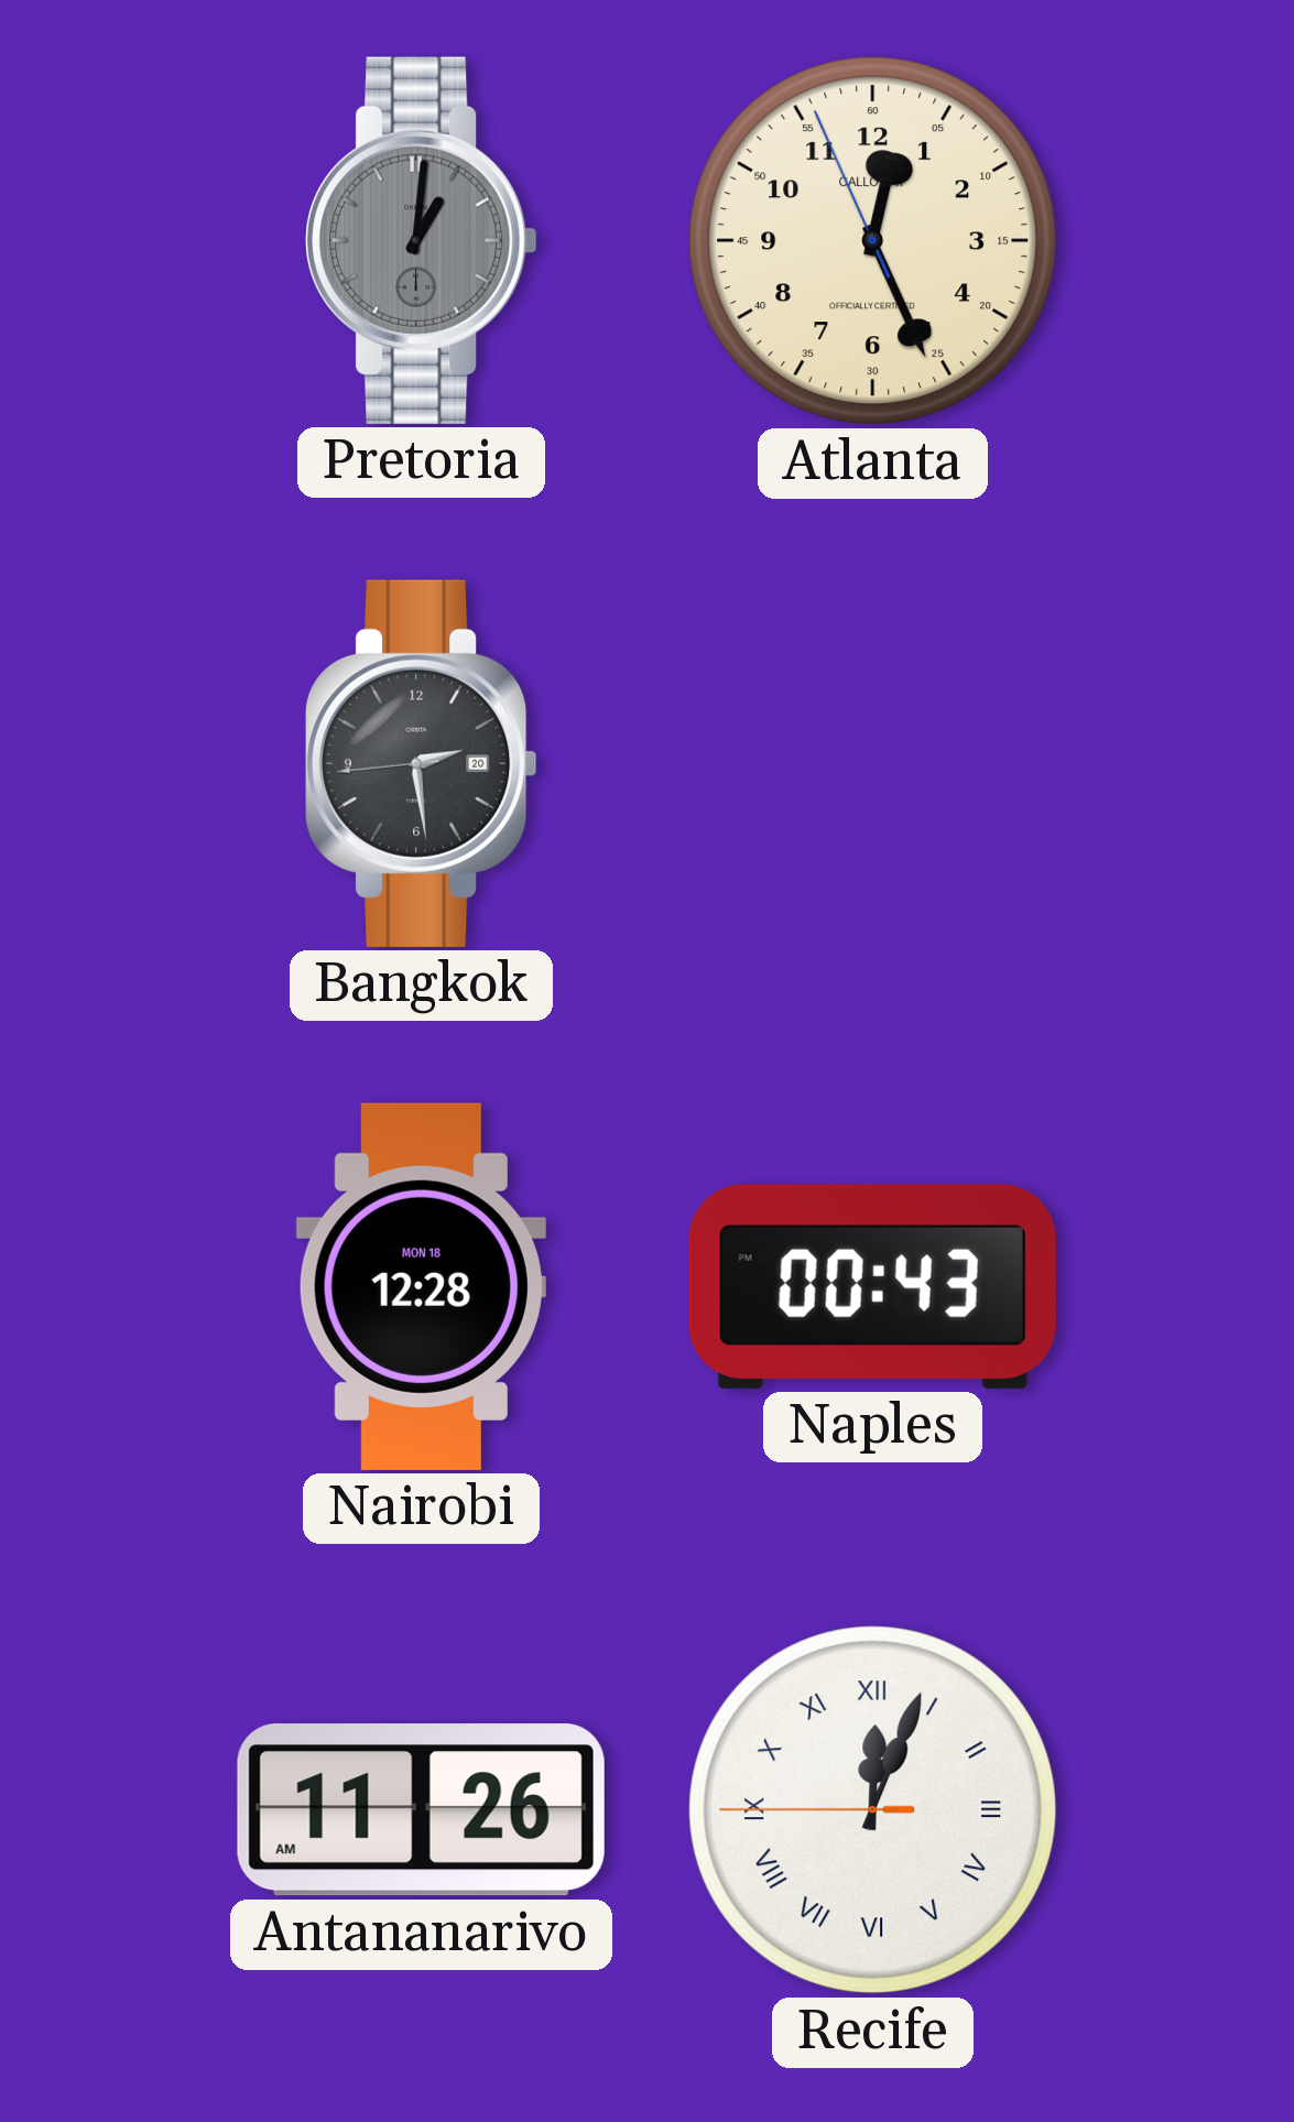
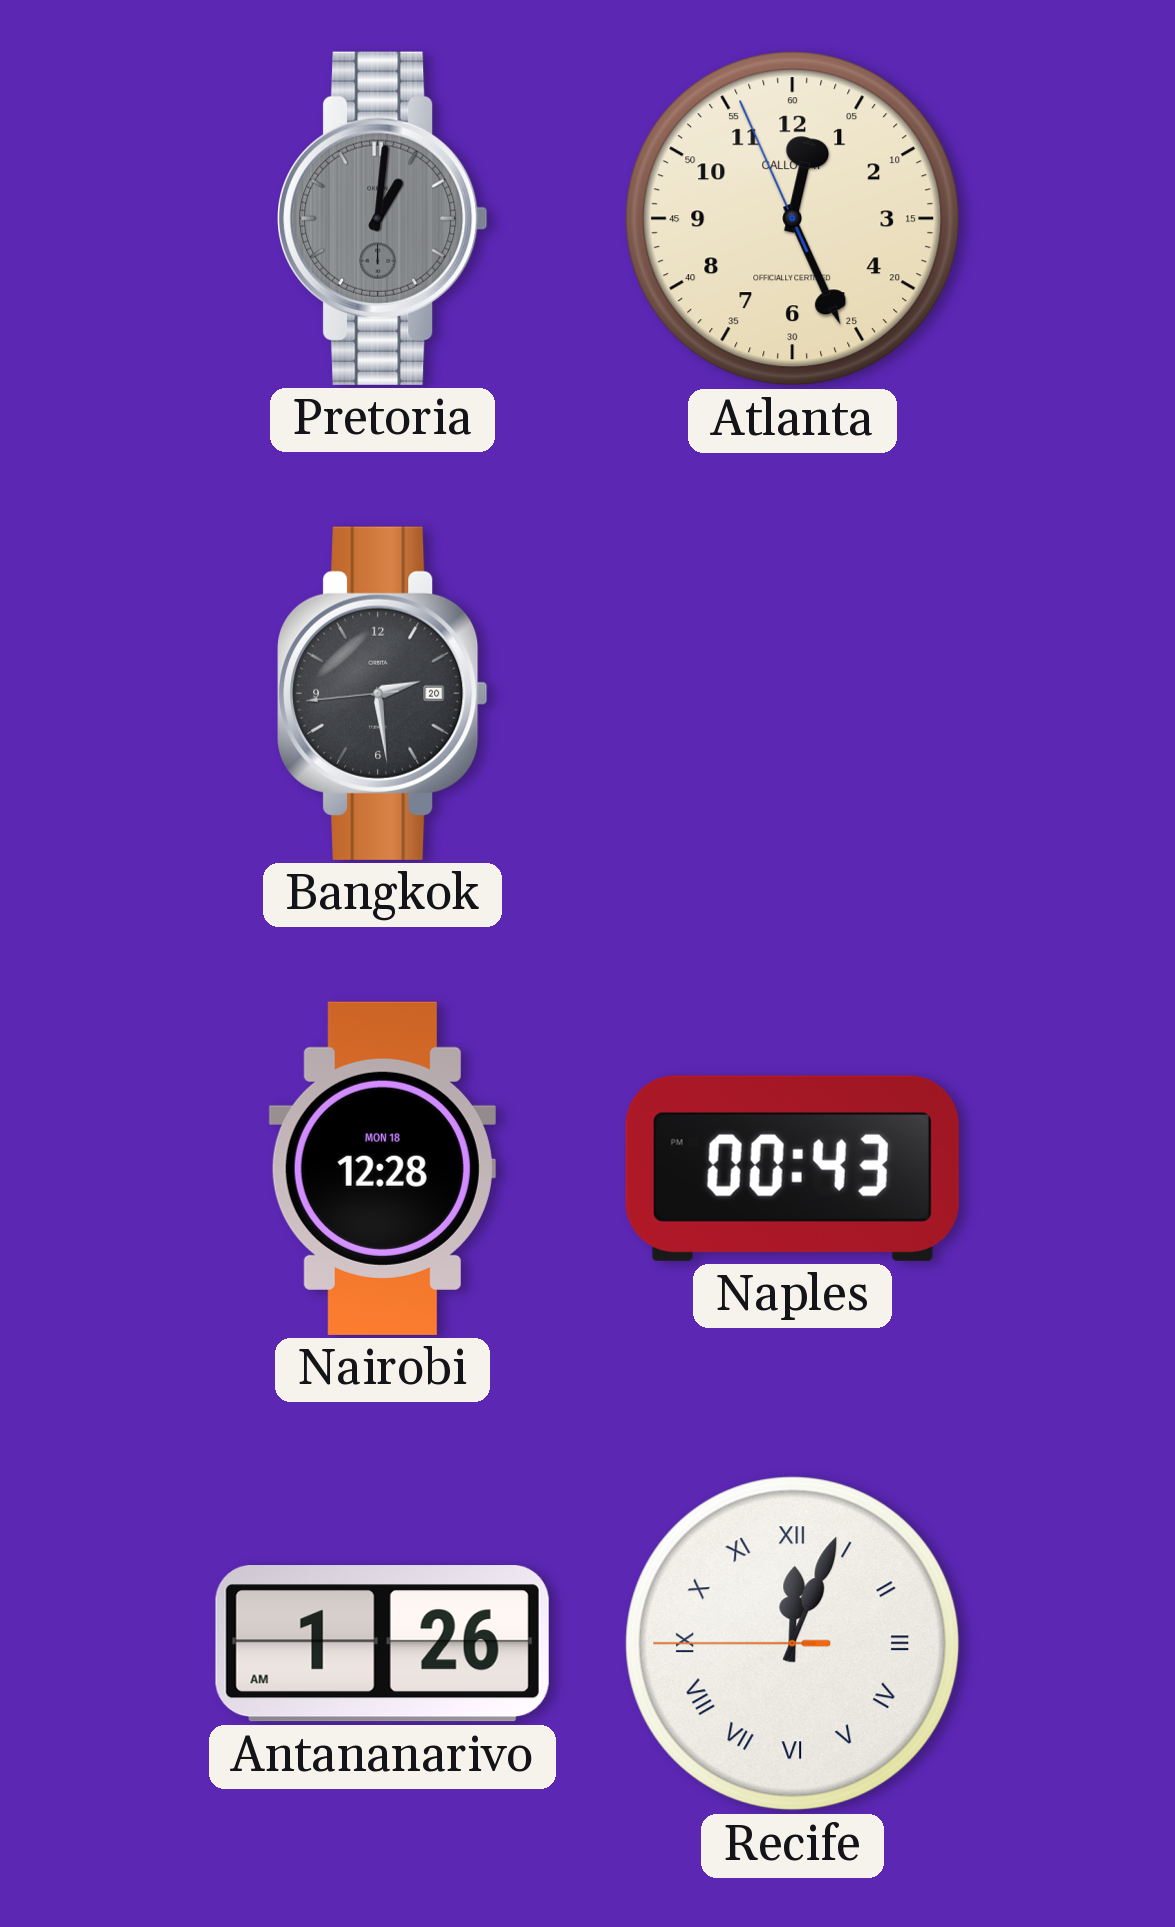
Antananarivo: 11:26 -> 1:26 (382, 1644)
